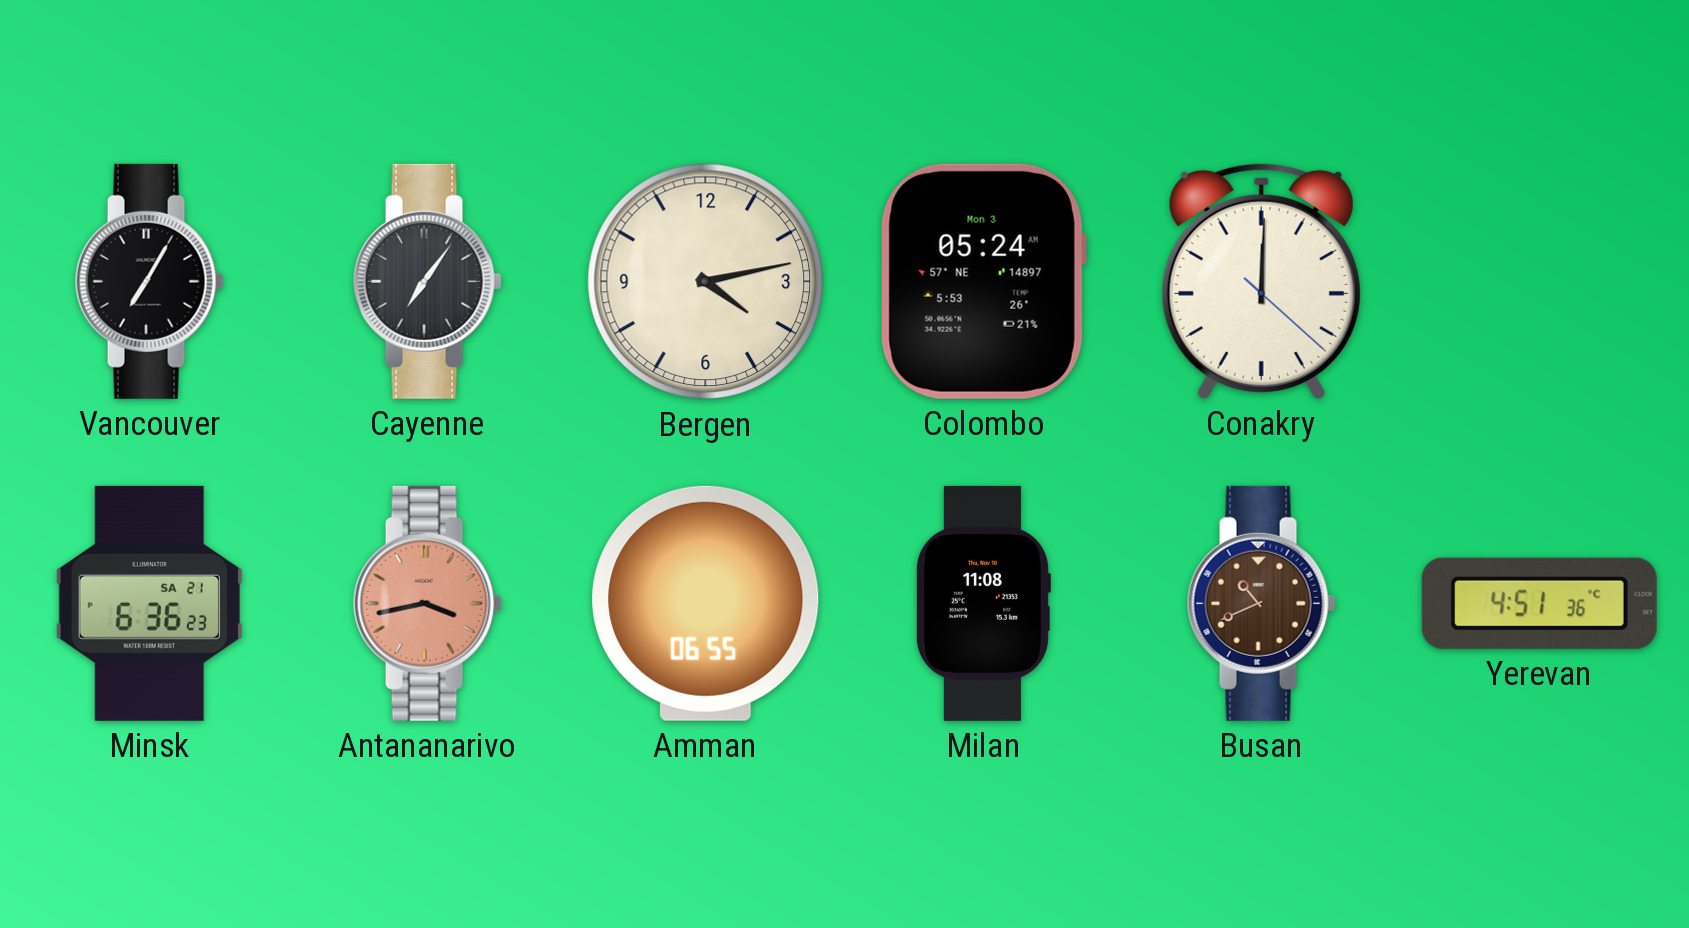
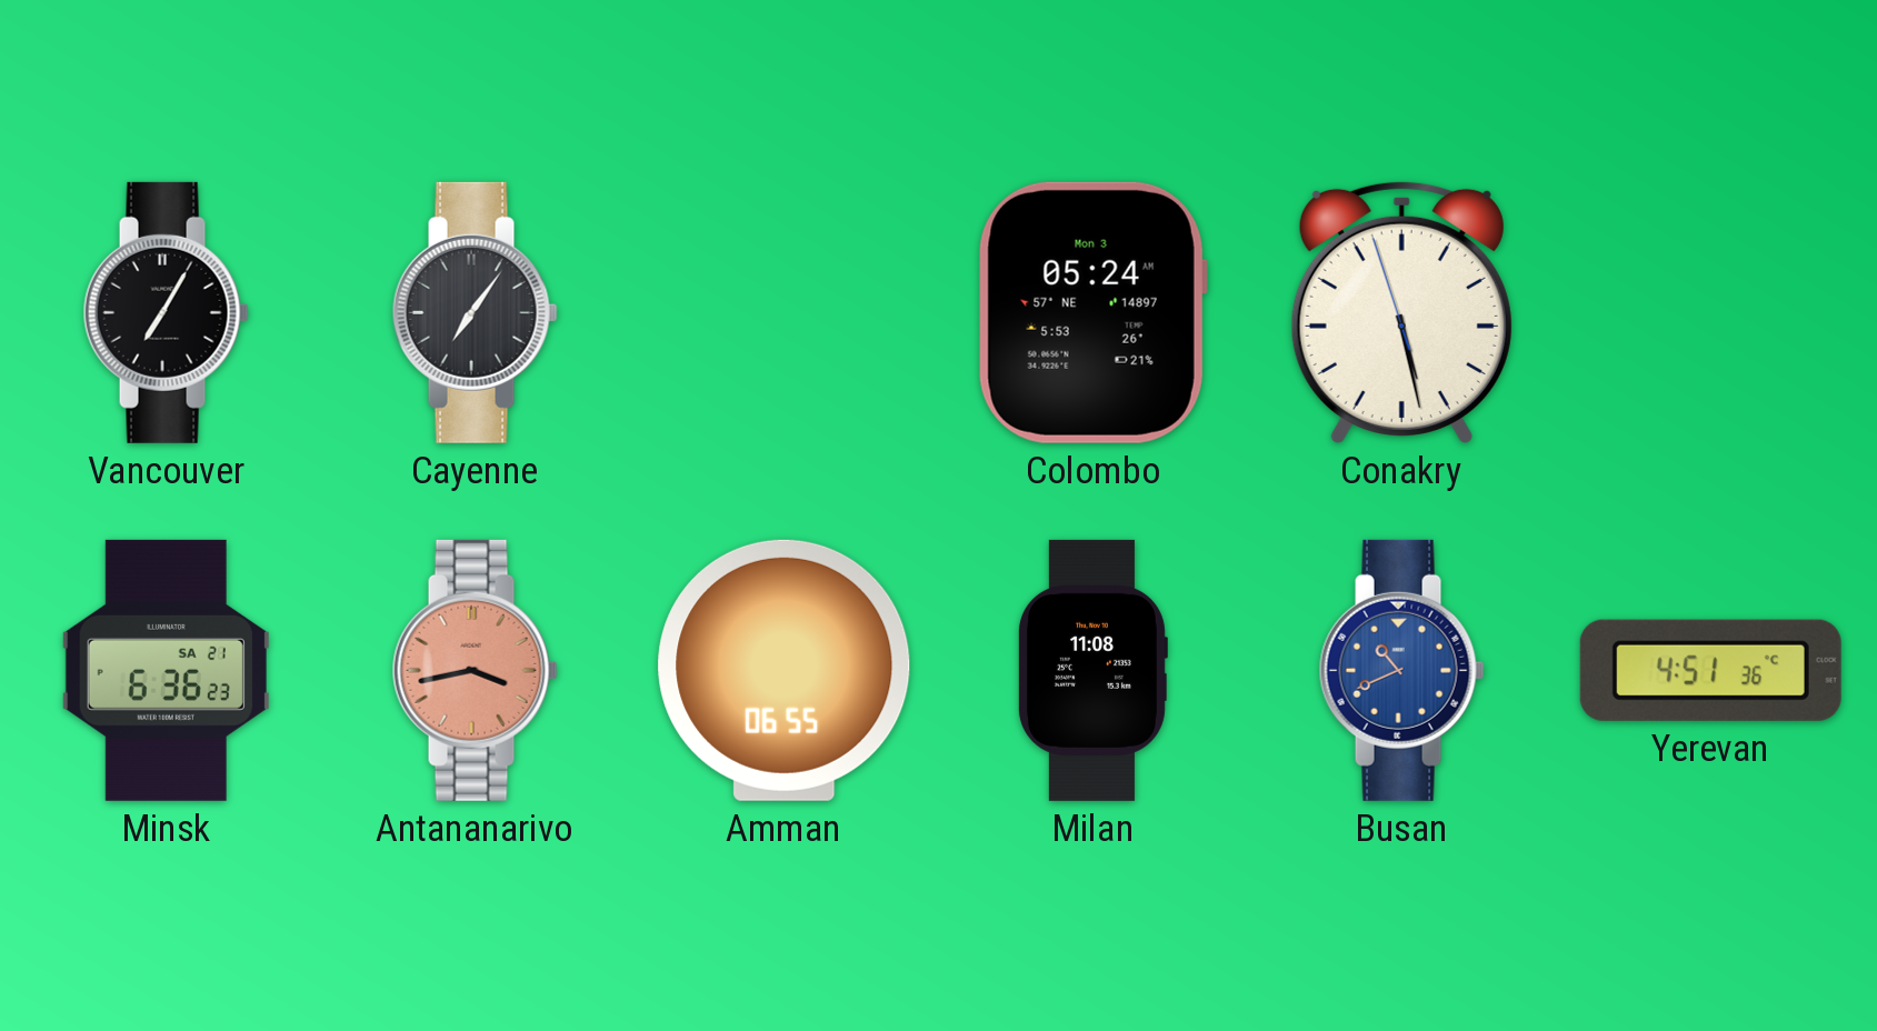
Bergen: 4:13 -> none (706, 282)
Conakry: 12:00 -> 5:27 (1401, 312)
Busan dial: brown -> blue (1401, 670)
